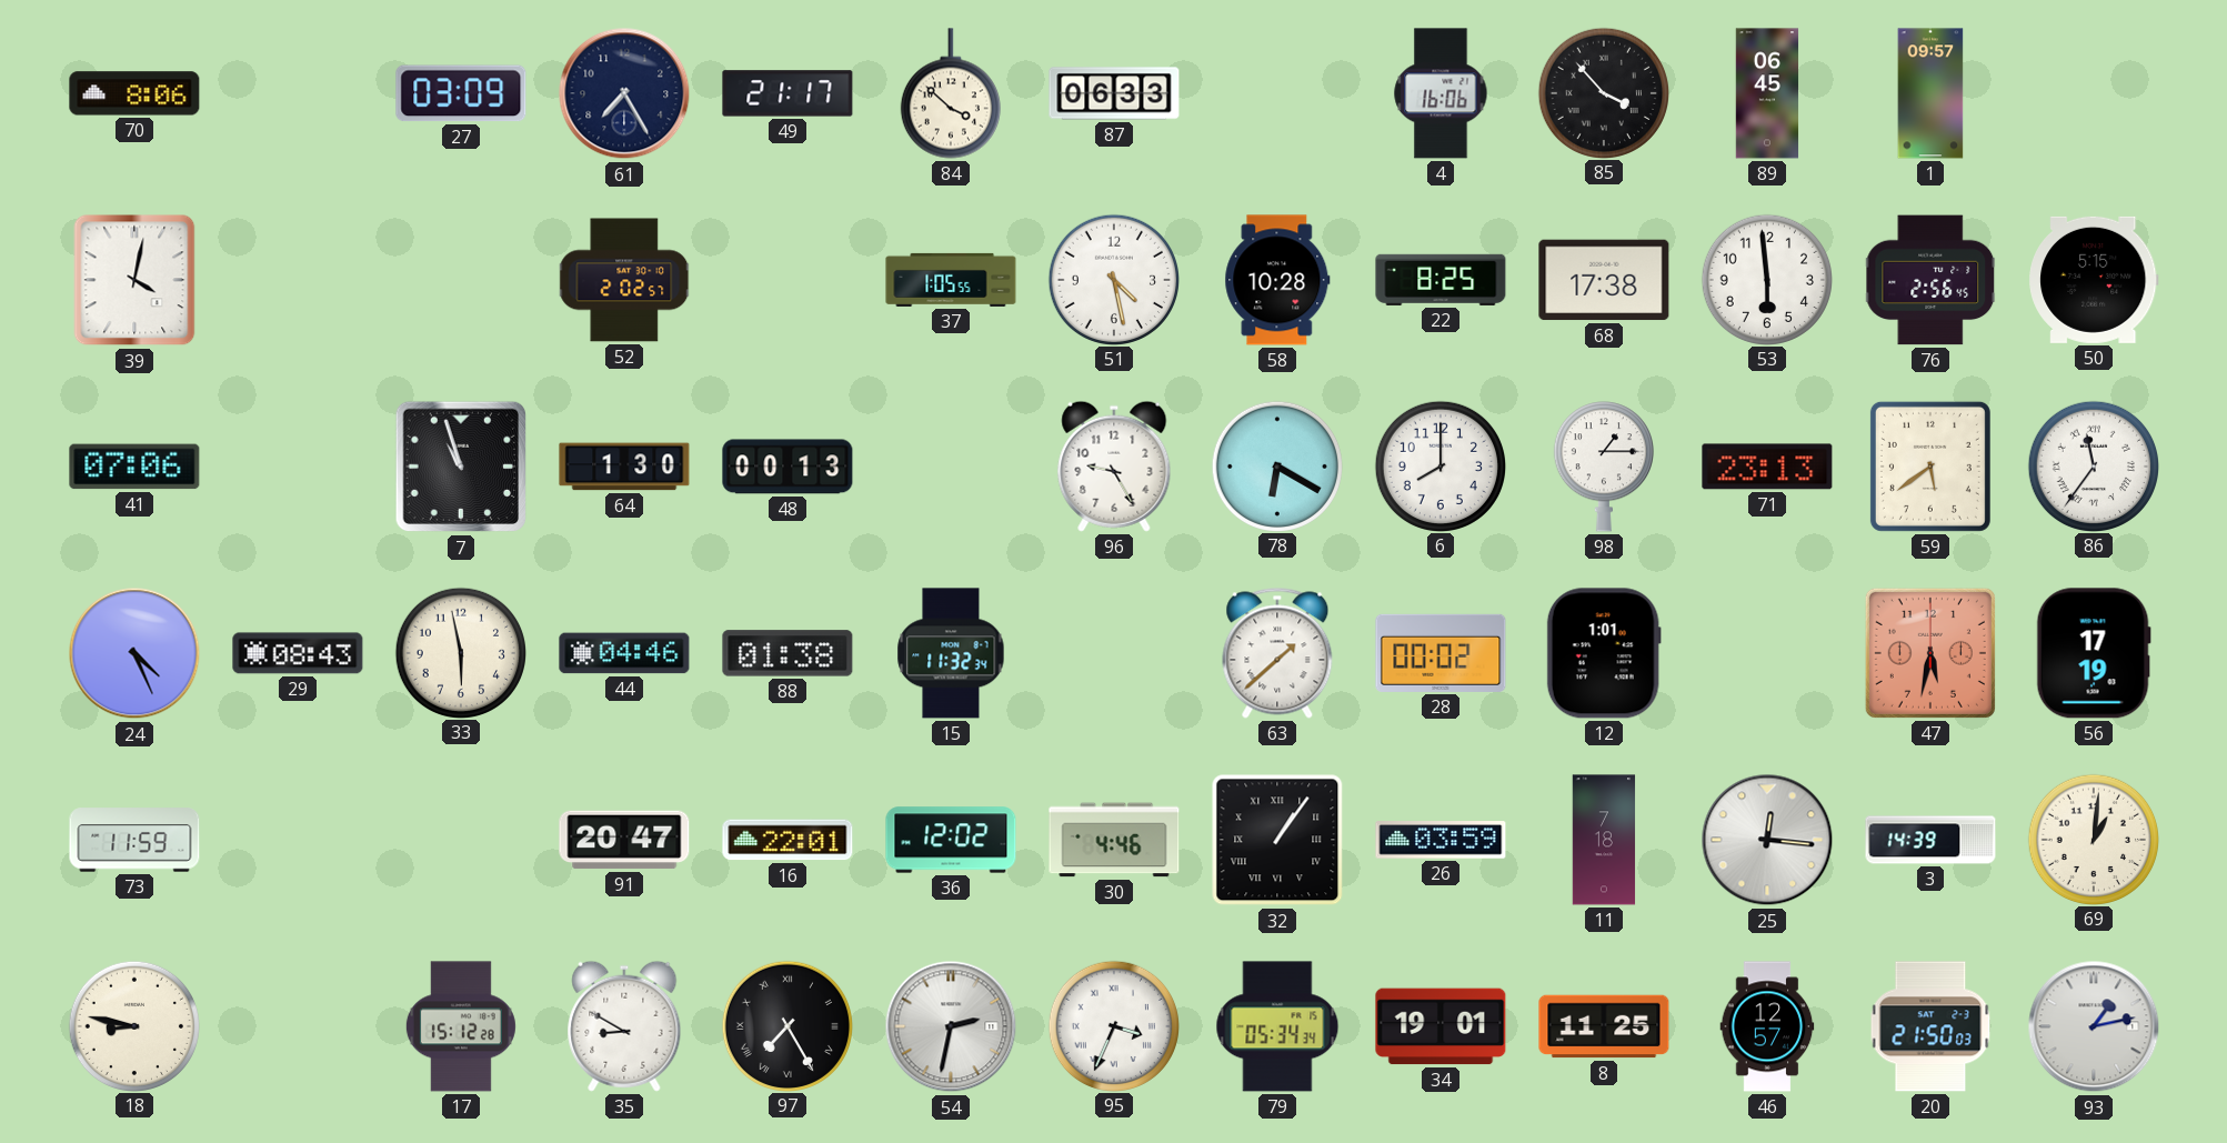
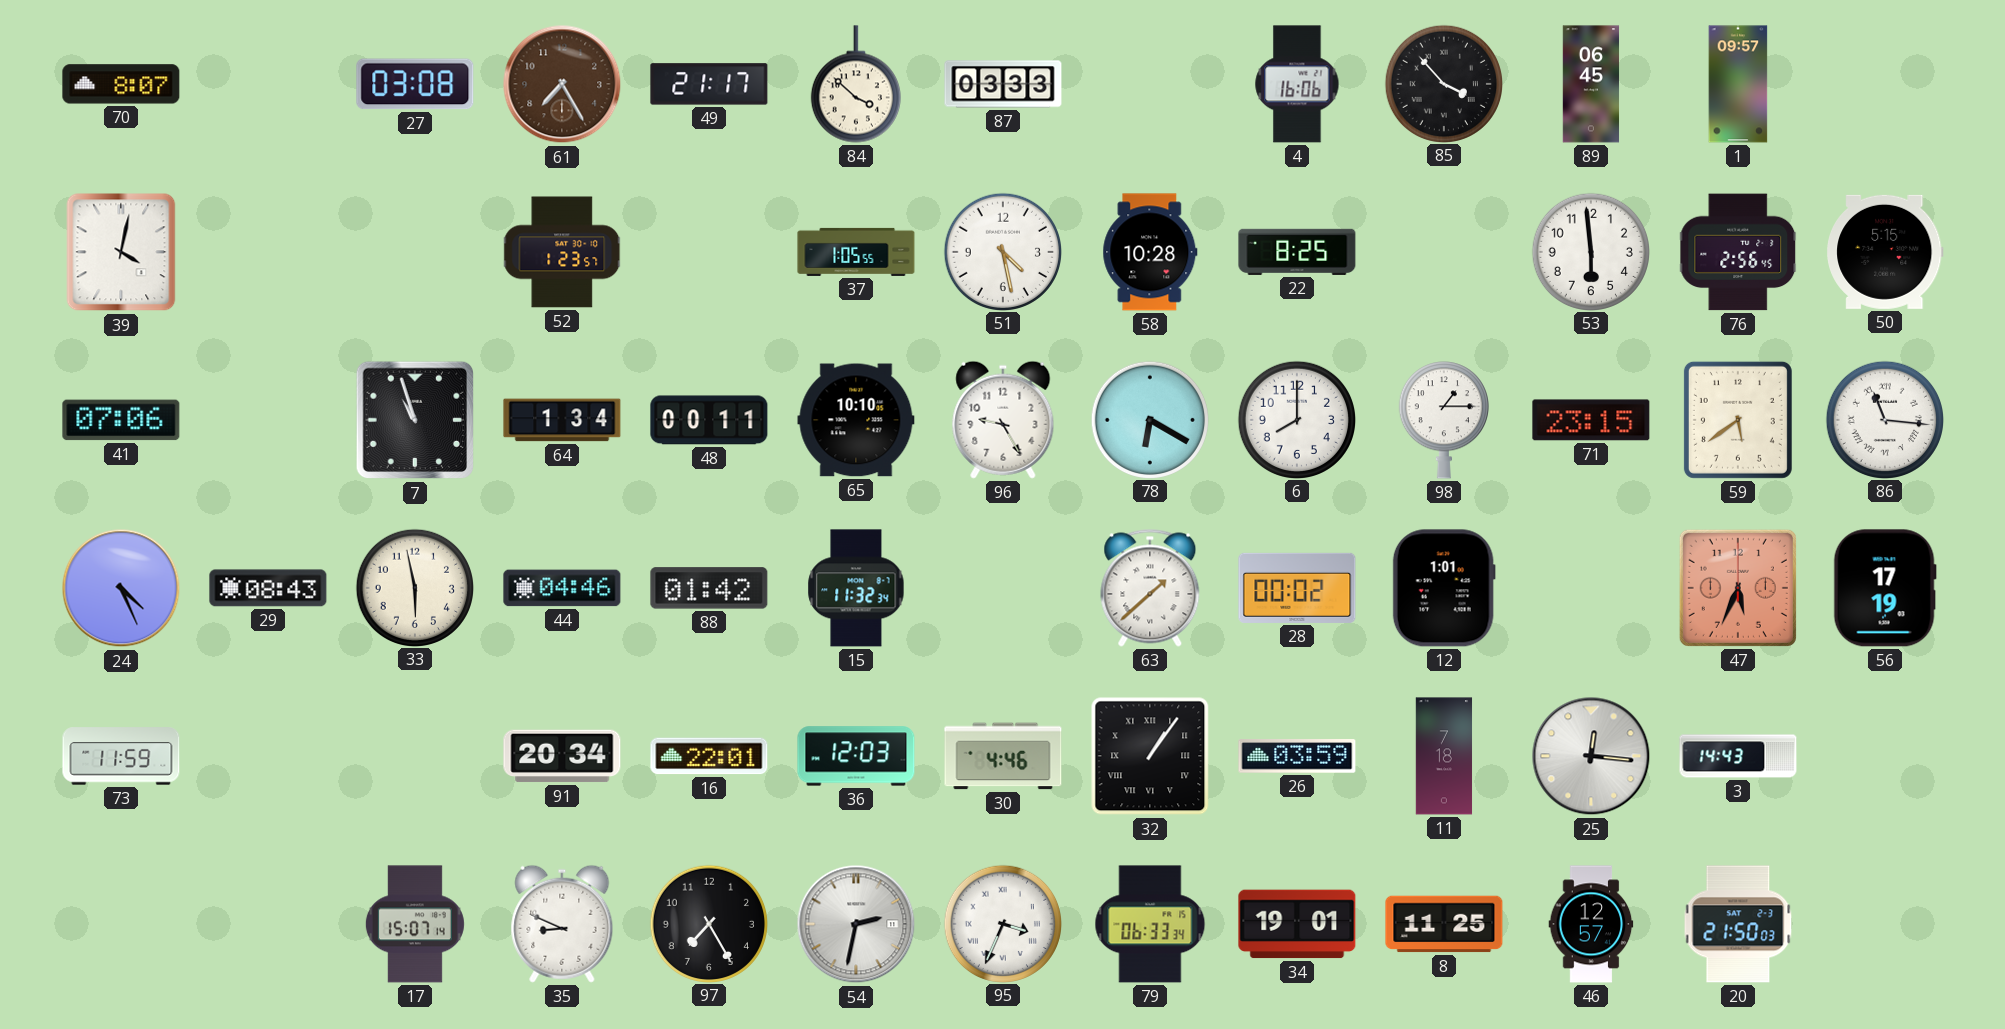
70: 8:06 -> 8:07 (121, 84)
27: 03:09 -> 03:08 (415, 84)
61 dial: navy -> brown (562, 84)
87: 06:33 -> 03:33 (1003, 84)
52: 2:02 -> 1:23 (563, 252)
68: 17:38 -> none (1604, 280)
64: 1:30 -> 1:34 (562, 420)
48: 00:13 -> 00:11 (709, 420)
65: none -> 10:10 (856, 420)
71: 23:13 -> 23:15 (1591, 420)
86: 11:36 -> 11:16 (1884, 419)
88: 01:38 -> 01:42 (709, 588)
47: 5:32 -> 5:34 (1738, 588)
91: 20:47 -> 20:34 (562, 756)
36: 12:02 -> 12:03 (856, 756)
3: 14:39 -> 14:43 (1738, 756)
69: 1:01 -> none (2093, 839)
18: 8:47 -> none (133, 1025)
17: 15:12 -> 15:07 (415, 924)
35: 8:50 -> 8:49 (562, 924)
97 numerals: Roman -> Arabic (708, 923)
79: 05:34 -> 06:33 (1150, 924)
93: 1:13 -> none (2094, 1026)
